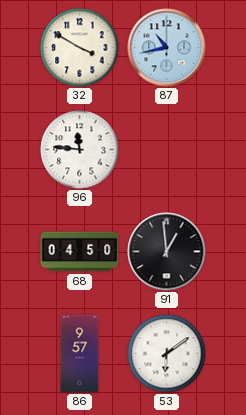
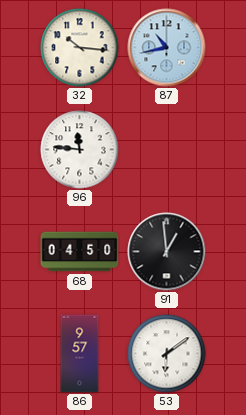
32: 3:50 -> 10:16 (80, 48)
